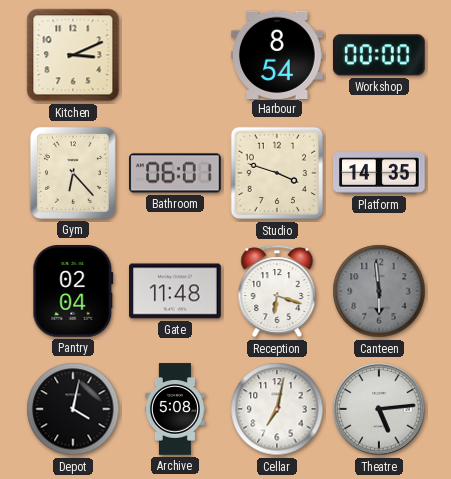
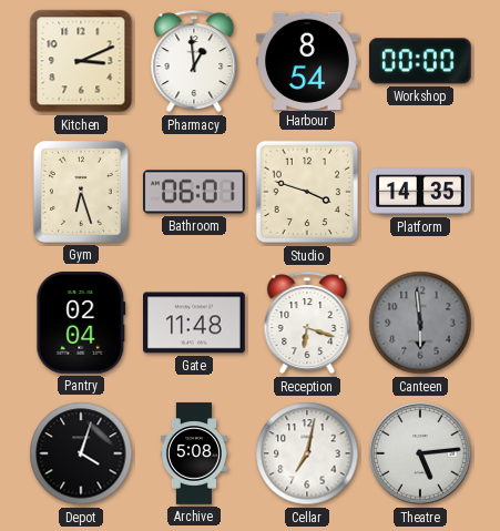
Pharmacy: none -> 12:59 (194, 61)
Gym: 6:23 -> 6:27 (81, 192)
Depot: 4:02 -> 4:03 (81, 453)
